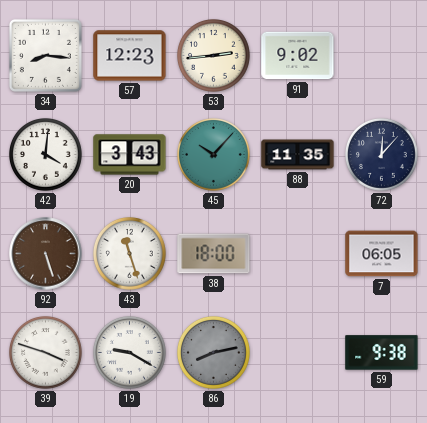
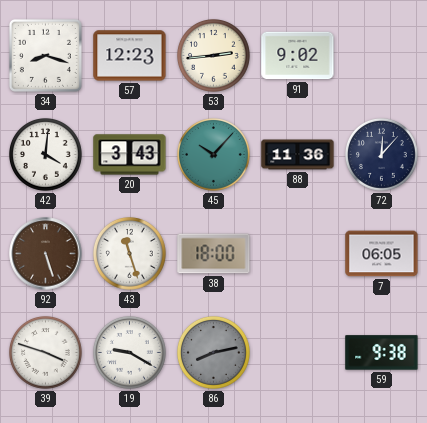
34: 8:16 -> 8:18 (45, 55)
88: 11:35 -> 11:36 (298, 155)
